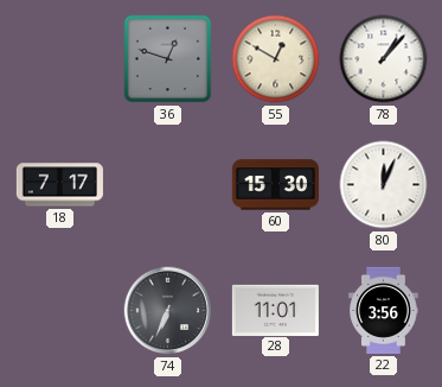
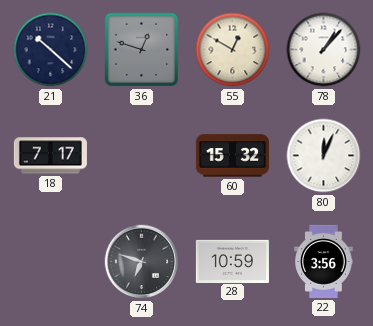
21: none -> 10:22 (51, 50)
60: 15:30 -> 15:32 (232, 156)
74: 6:34 -> 6:48 (142, 262)
28: 11:01 -> 10:59 (232, 261)
